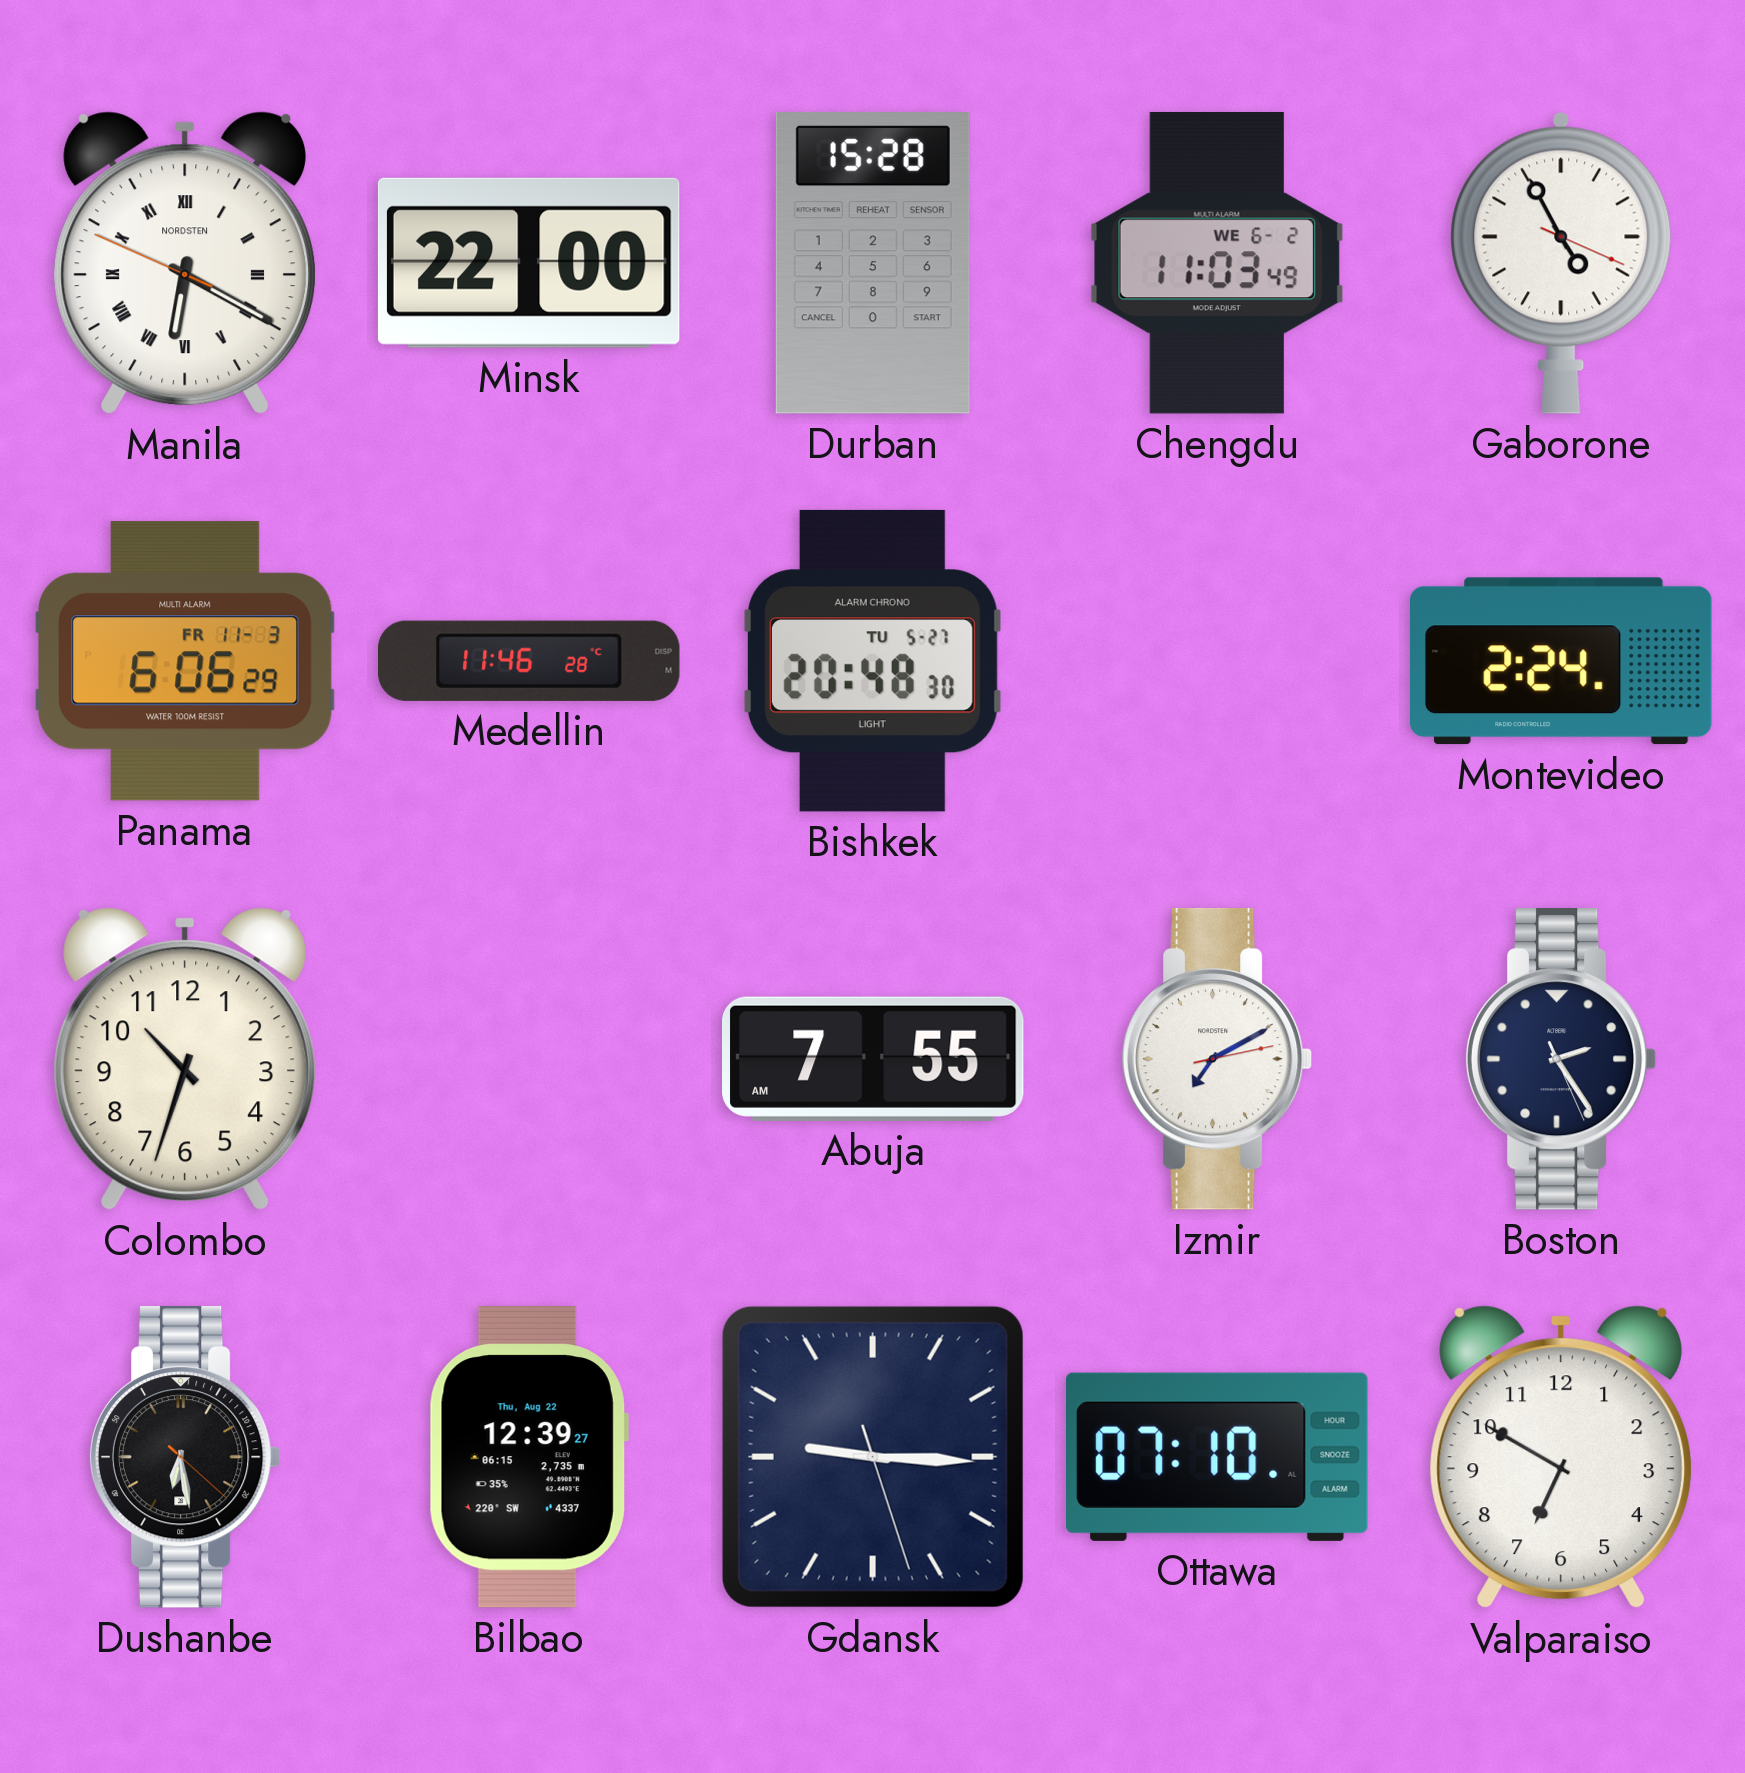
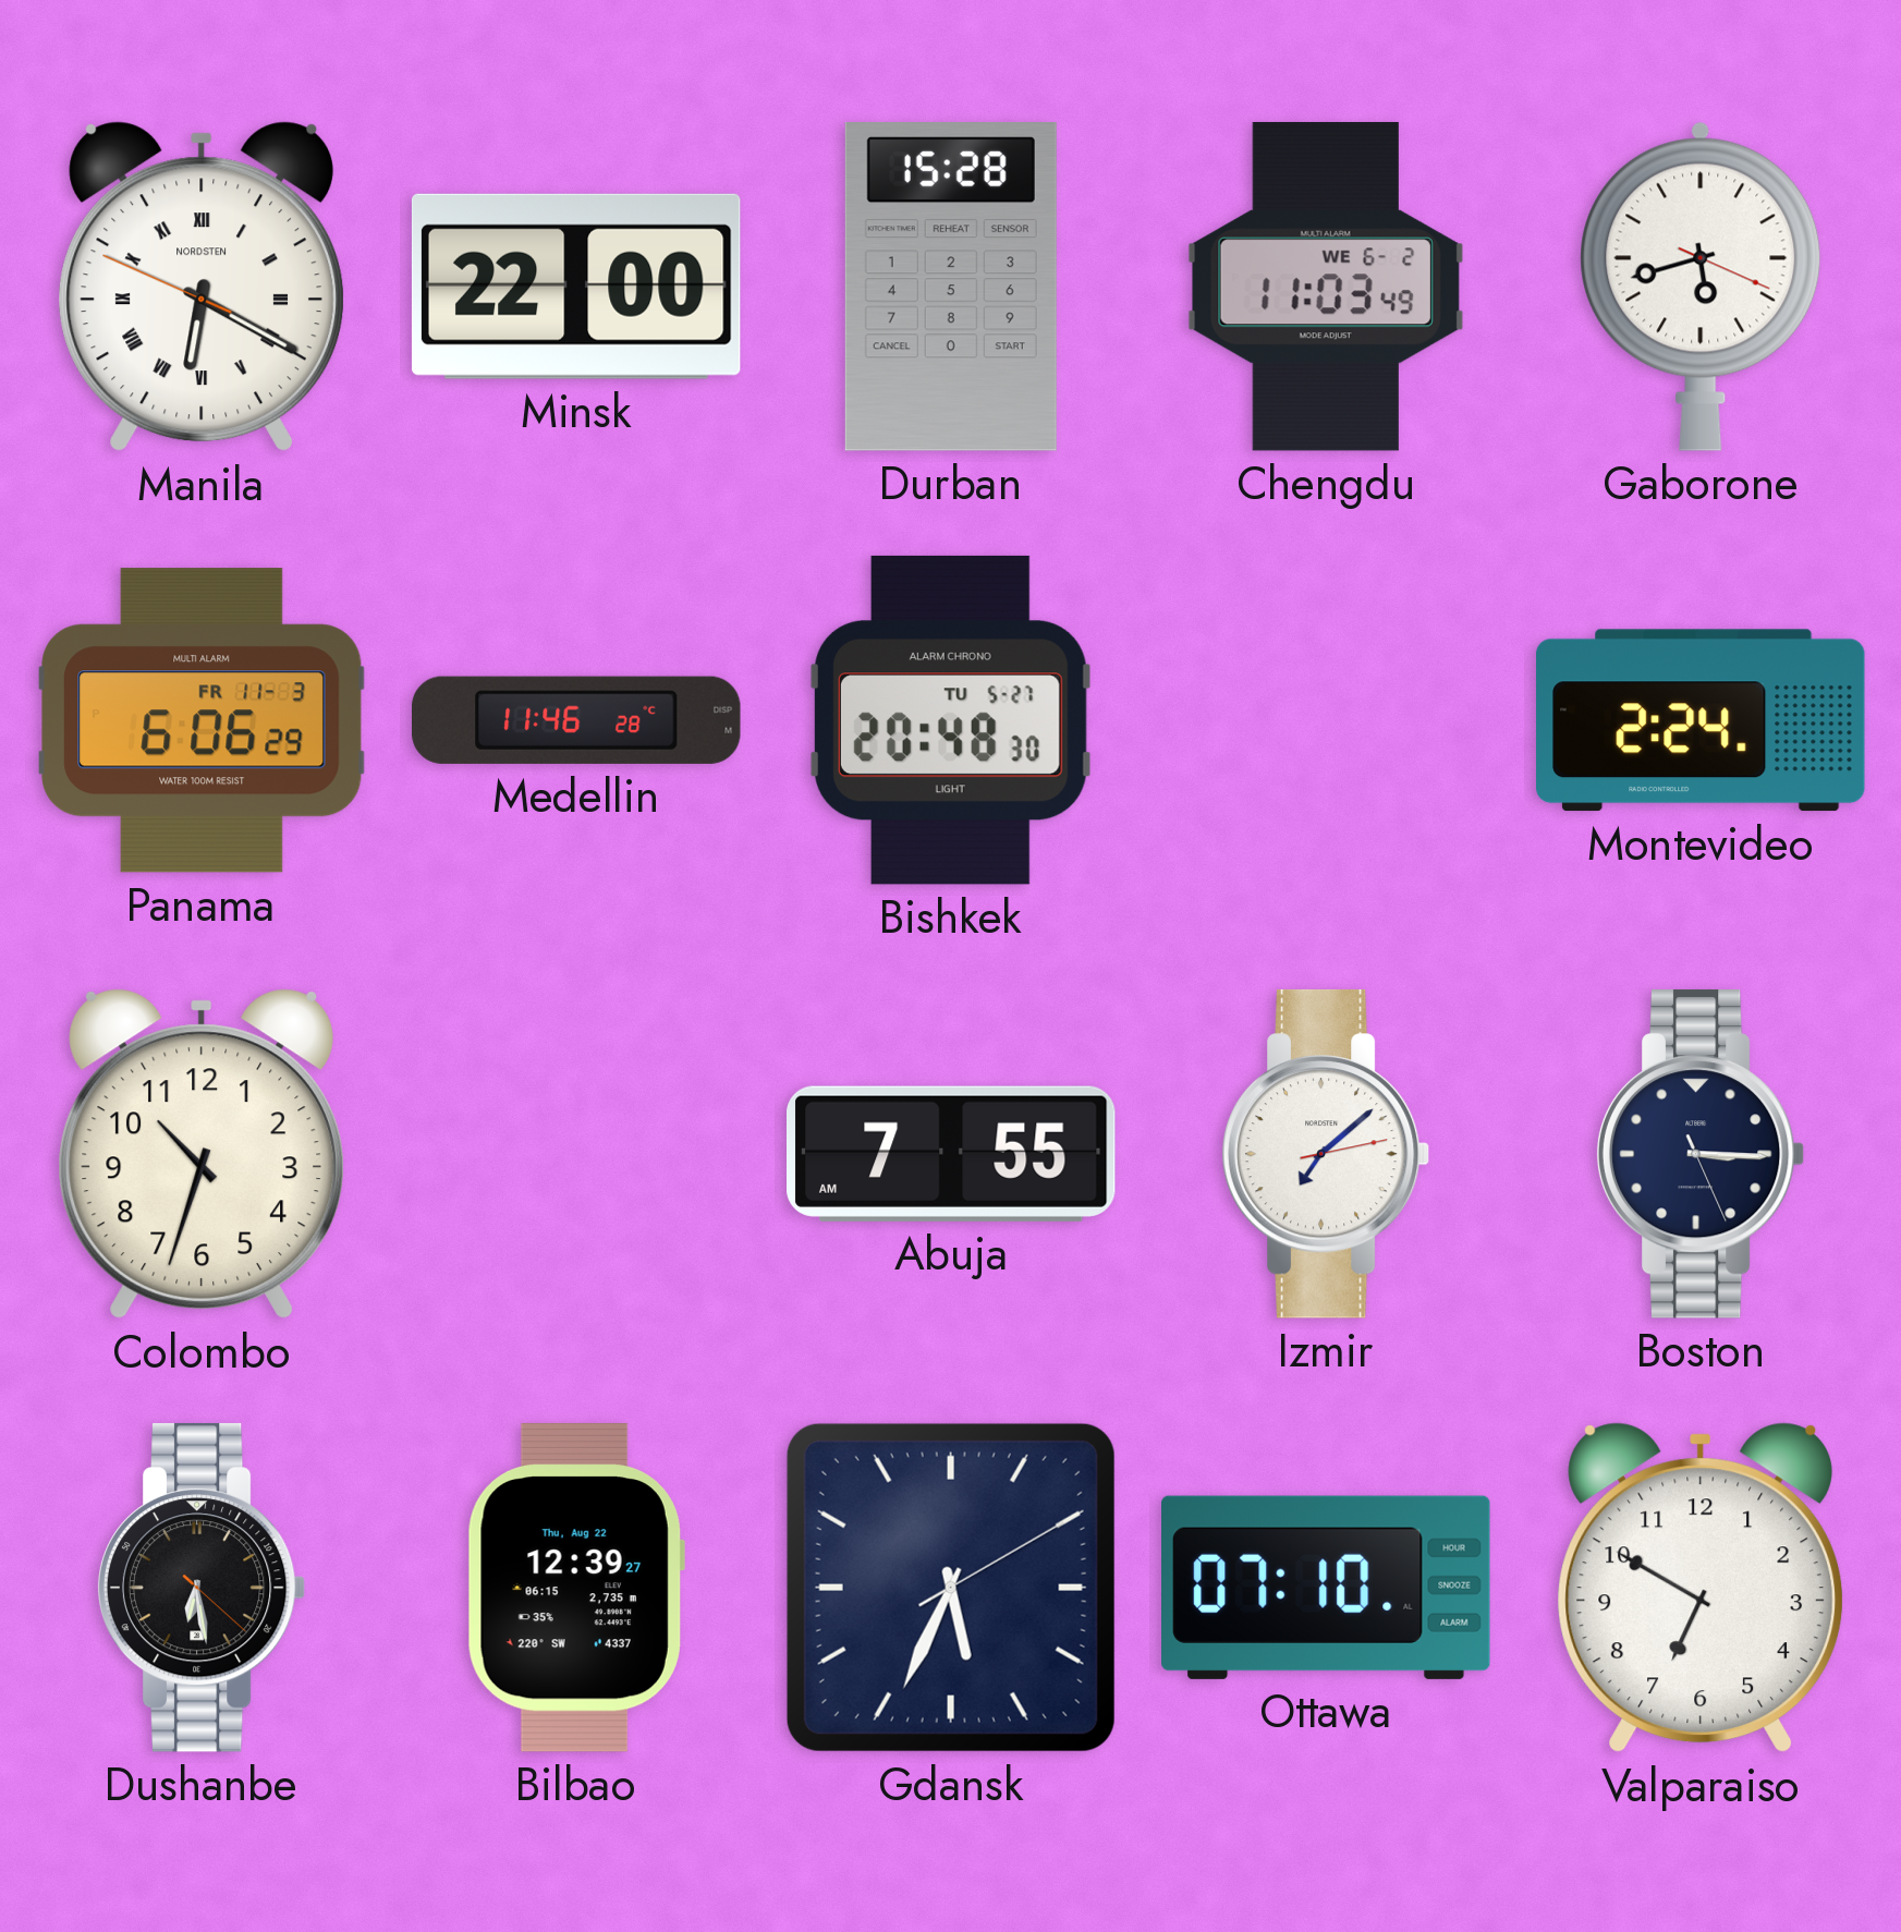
Gaborone: 4:55 -> 5:42 (1701, 287)
Izmir: 7:10 -> 7:08 (1326, 1154)
Boston: 2:24 -> 3:15 (1701, 1154)
Gdansk: 9:15 -> 5:34 (951, 1588)
